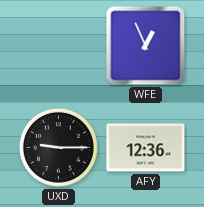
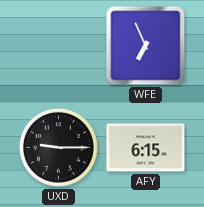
WFE: 12:56 -> 6:56 (146, 46)
AFY: 12:36 -> 6:15 (146, 148)
